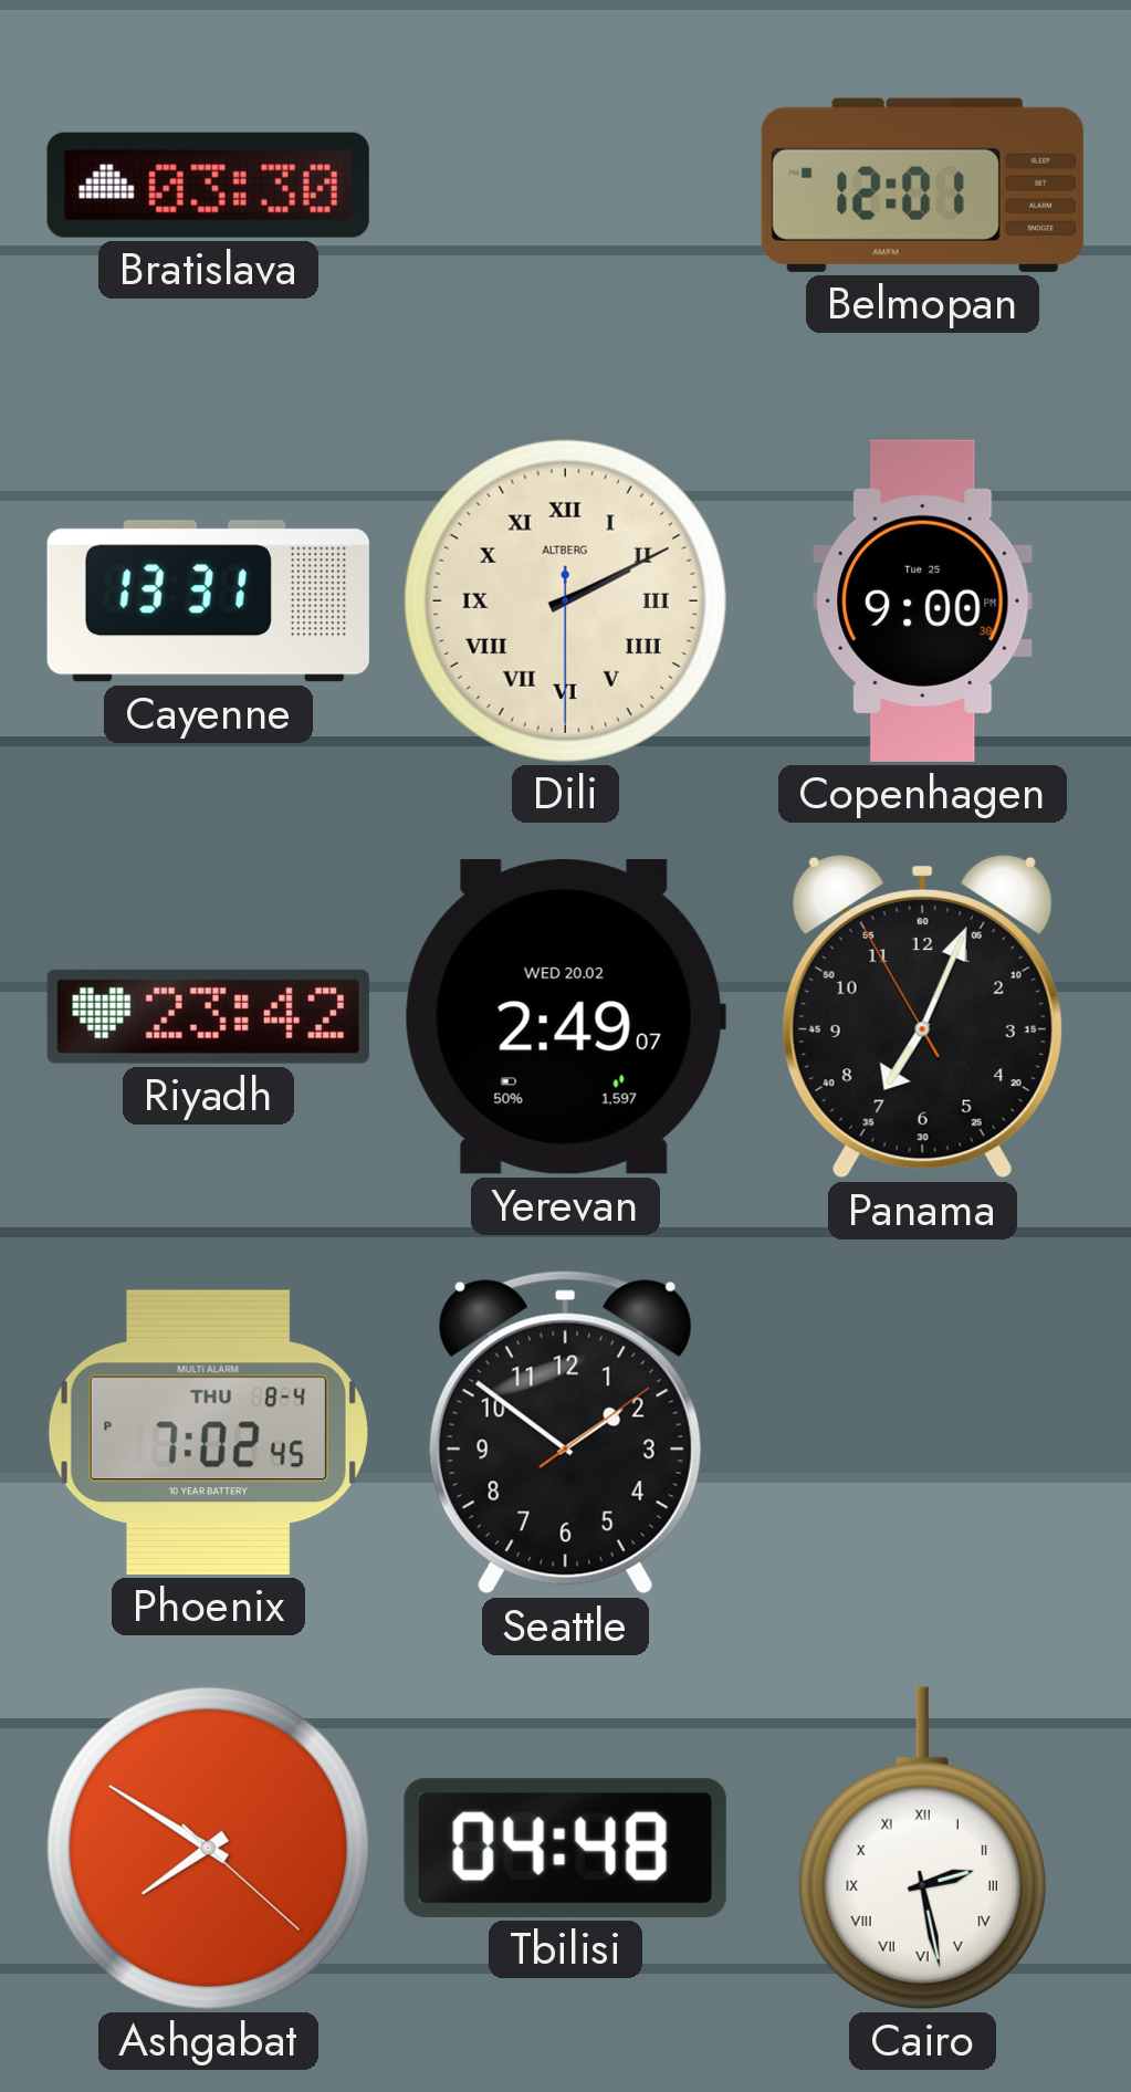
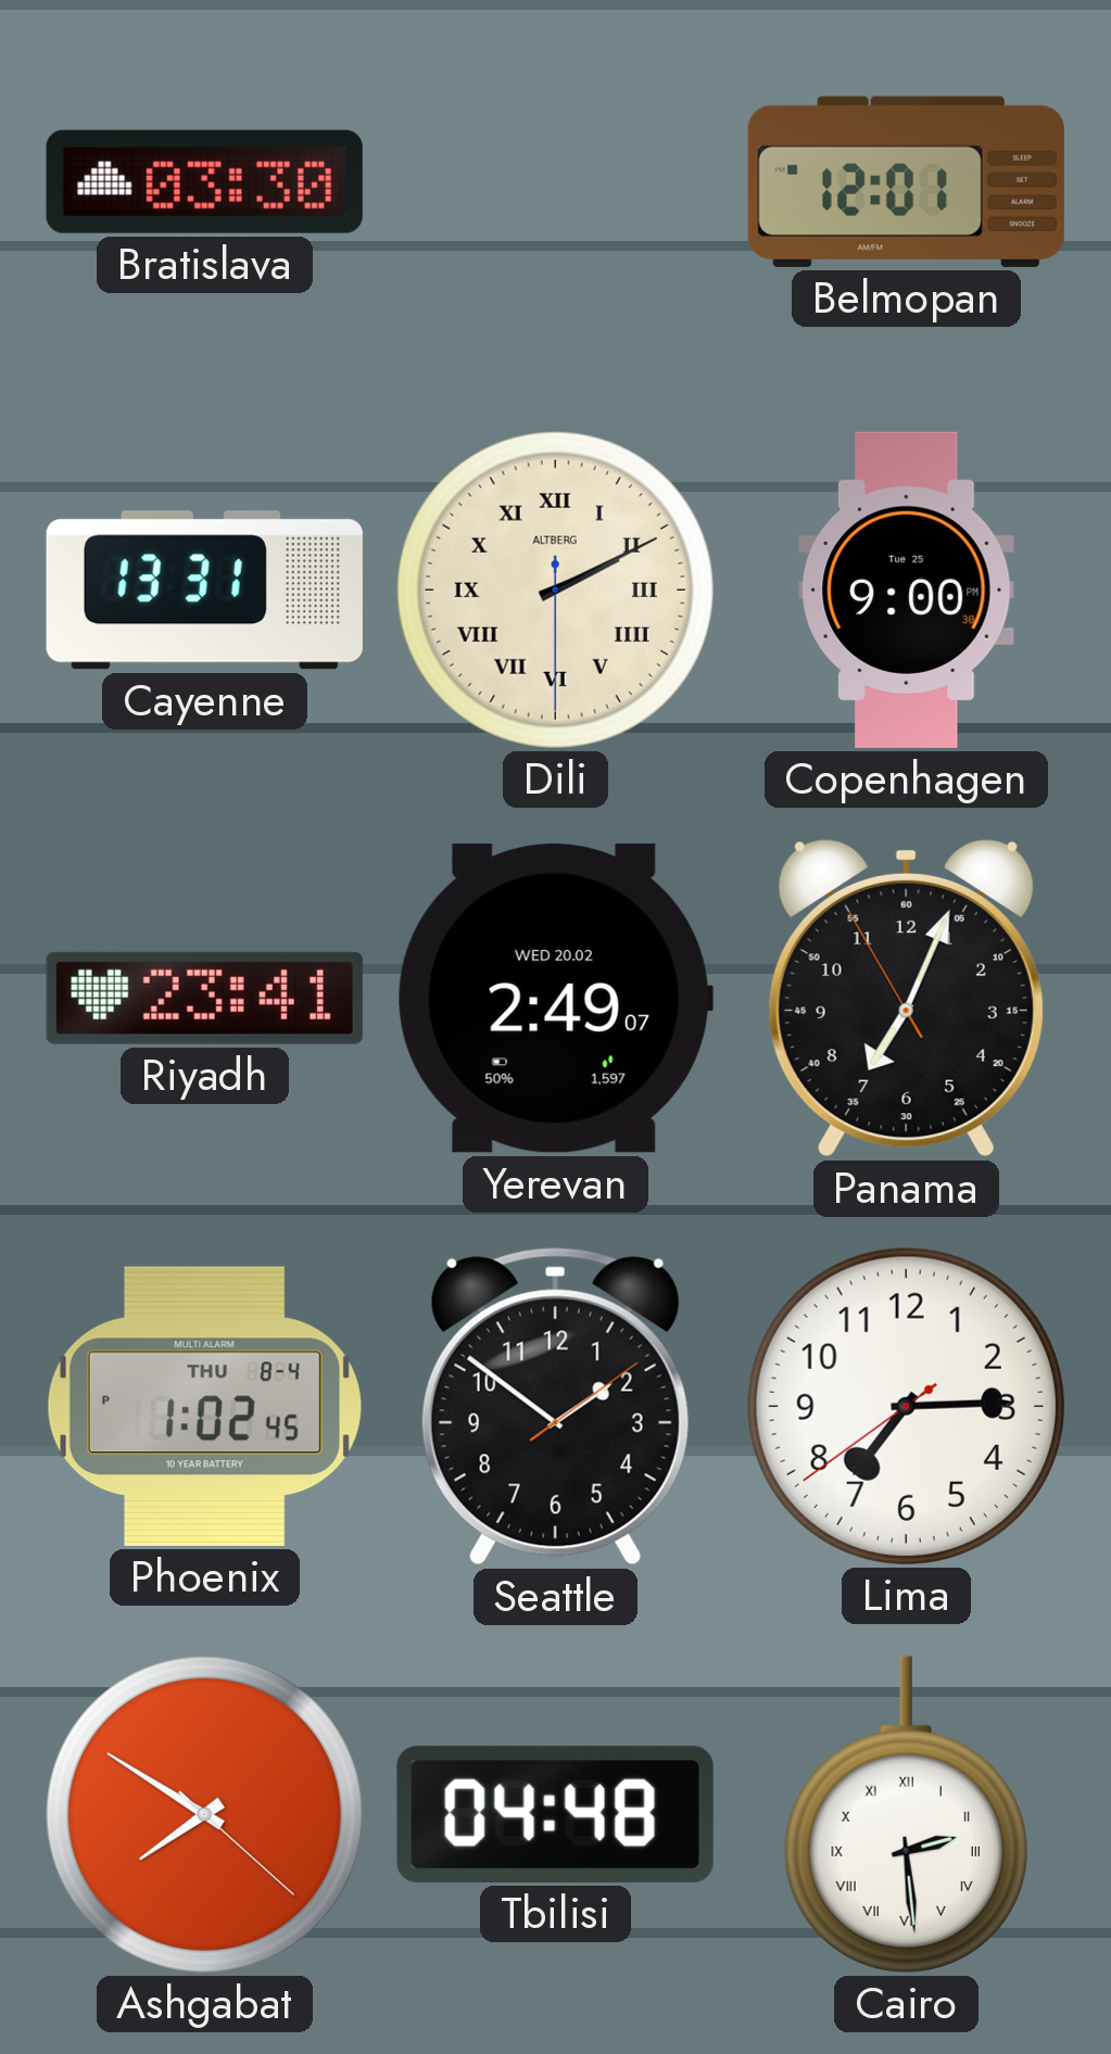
Riyadh: 23:42 -> 23:41 (204, 998)
Phoenix: 7:02 -> 1:02 (204, 1406)
Lima: none -> 7:14 (906, 1406)
Cairo: 2:28 -> 2:29 (906, 1814)
